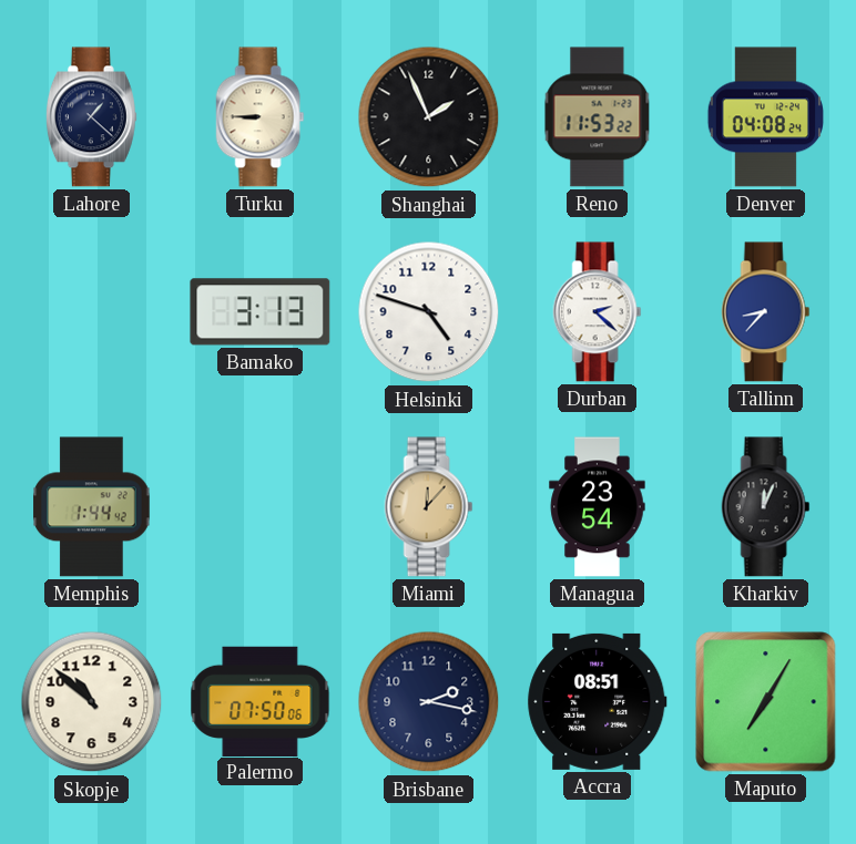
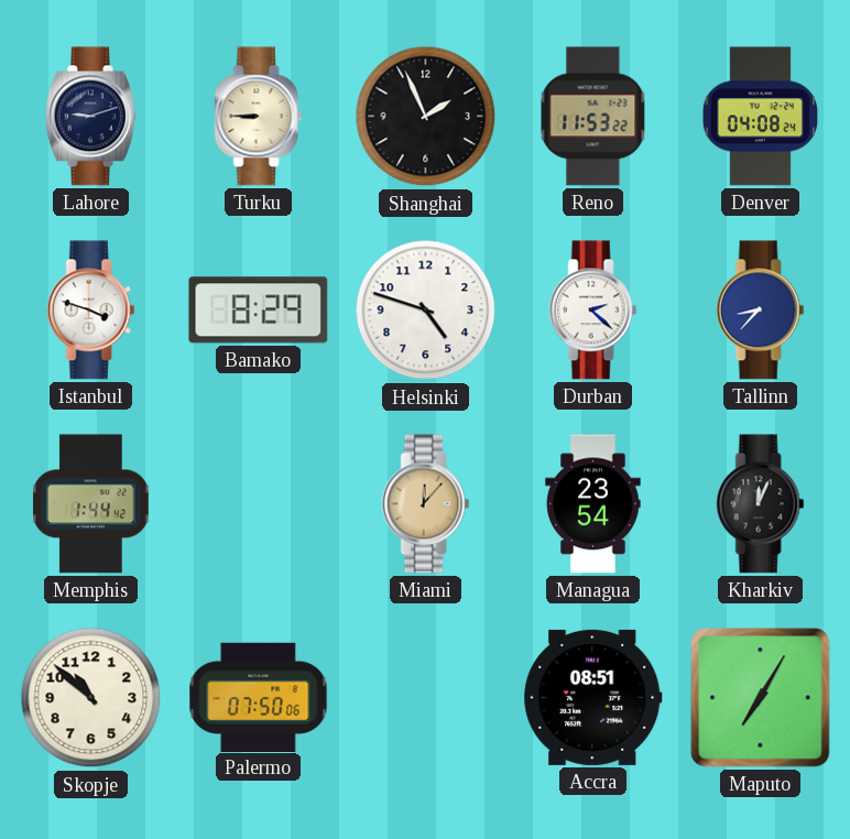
Lahore: 1:22 -> 9:12 (90, 117)
Istanbul: none -> 3:48 (91, 310)
Bamako: 3:13 -> 8:29 (259, 310)
Brisbane: 2:17 -> none (429, 702)
